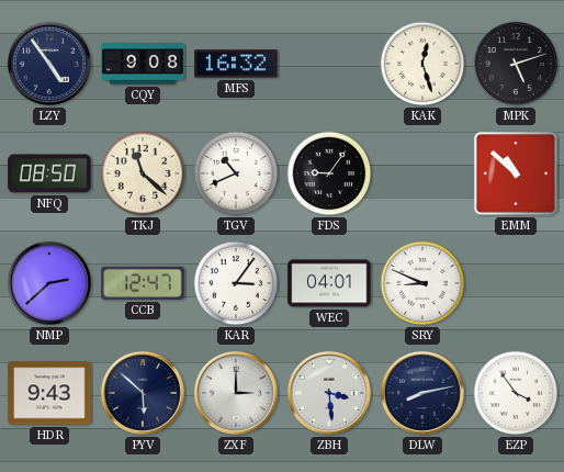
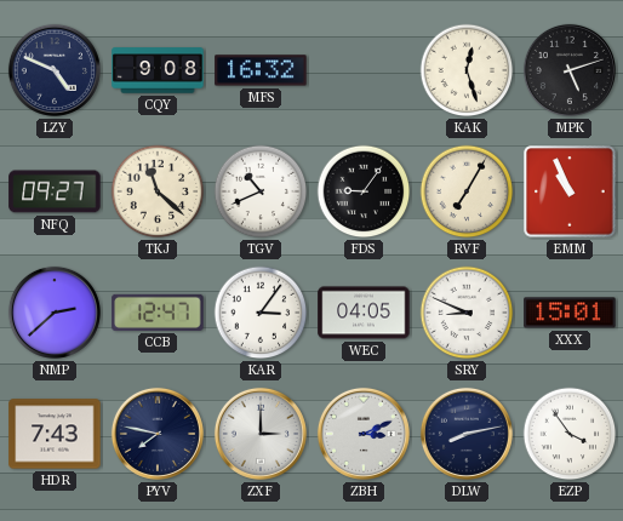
LZY: 4:54 -> 4:49 (55, 70)
NFQ: 08:50 -> 09:27 (55, 191)
RVF: none -> 7:05 (467, 191)
EMM: 10:52 -> 10:56 (570, 191)
WEC: 04:01 -> 04:05 (364, 313)
XXX: none -> 15:01 (570, 313)
HDR: 9:43 -> 7:43 (55, 434)
PYV: 5:52 -> 7:47 (158, 434)
ZBH: 3:29 -> 3:11 (364, 434)
